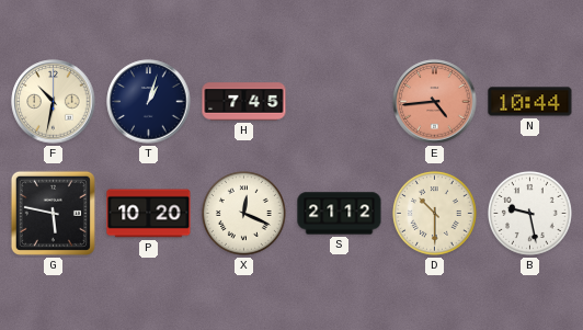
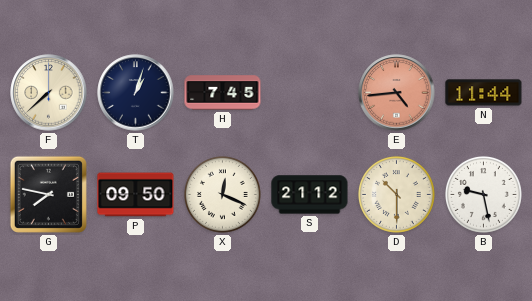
F: 10:32 -> 7:38 (49, 93)
N: 10:44 -> 11:44 (484, 93)
G: 5:47 -> 7:47 (48, 194)
P: 10:20 -> 09:50 (136, 195)
